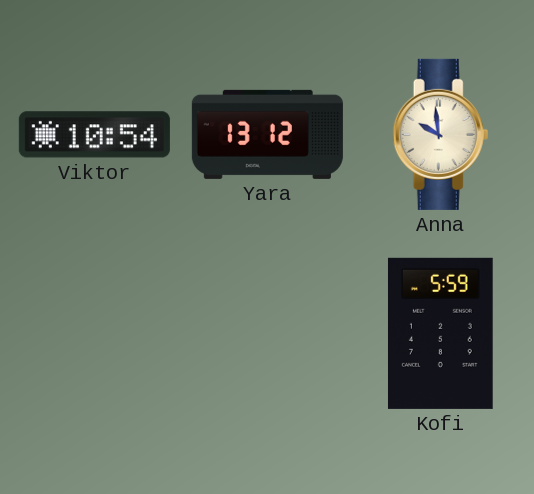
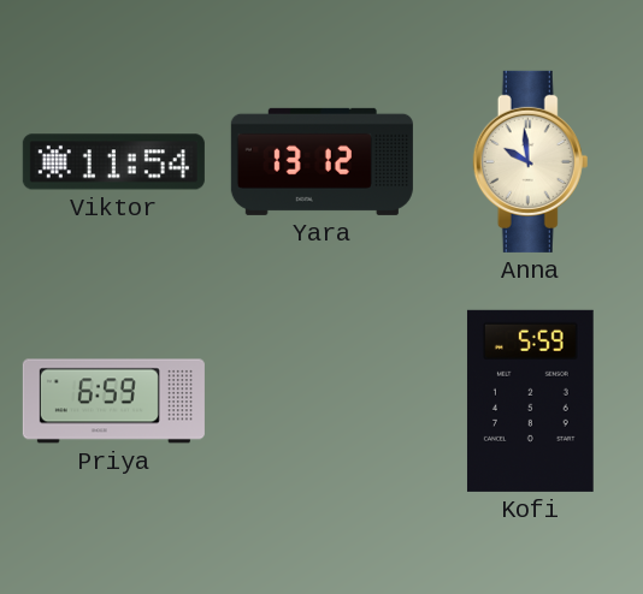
Viktor: 10:54 -> 11:54 (113, 162)
Priya: none -> 6:59 (113, 402)
